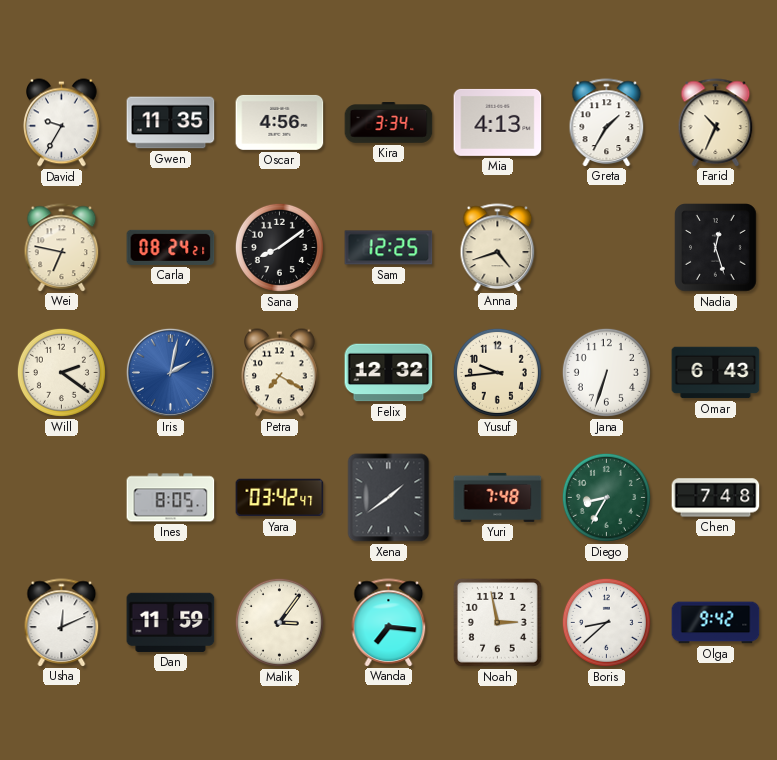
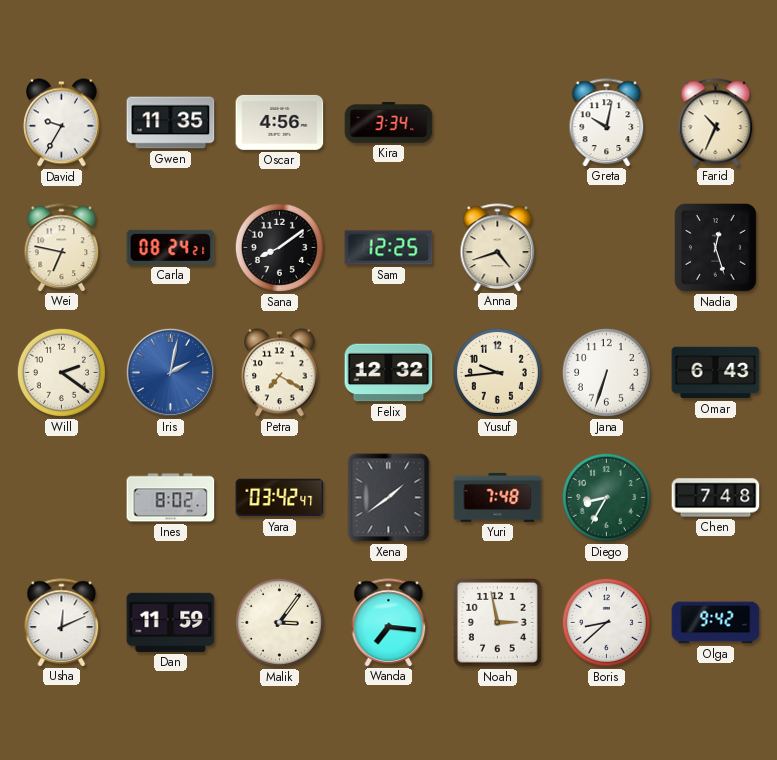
Mia: 4:13 -> none (498, 122)
Greta: 1:35 -> 10:02 (607, 122)
Ines: 8:05 -> 8:02 (171, 498)
